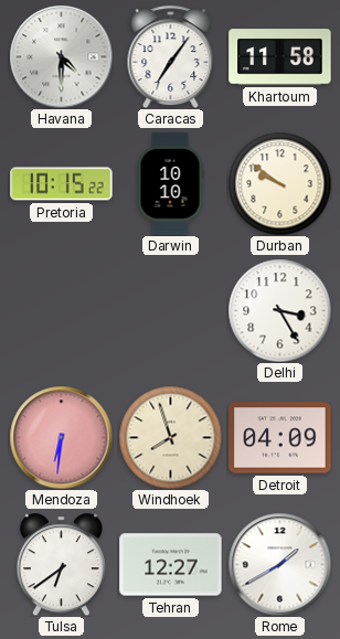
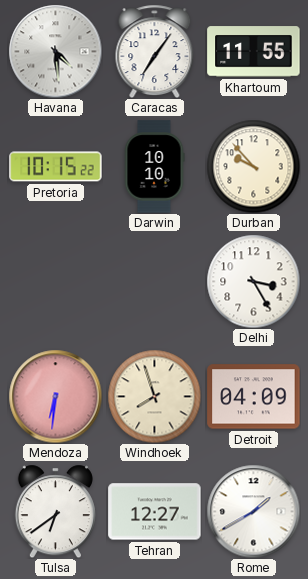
Havana: 4:30 -> 4:29 (55, 51)
Khartoum: 11:58 -> 11:55 (254, 52)
Durban: 9:51 -> 9:53 (253, 166)
